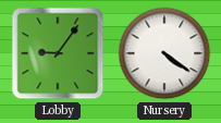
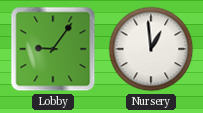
Nursery: 4:21 -> 12:59 (151, 49)
